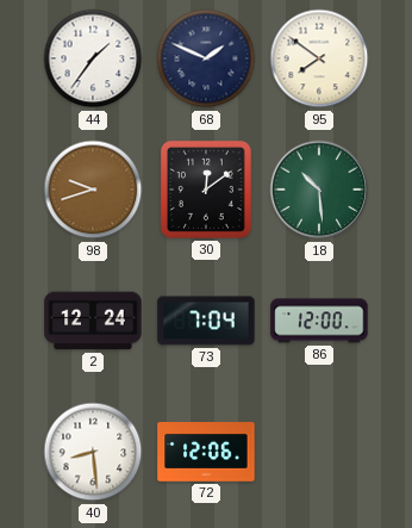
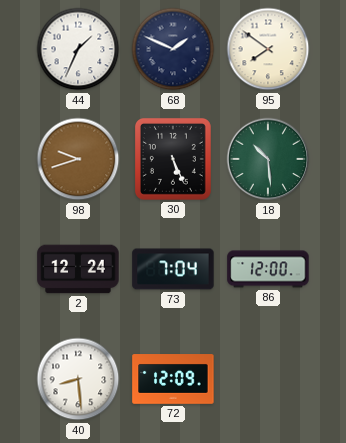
44: 1:36 -> 1:34 (78, 49)
30: 12:09 -> 5:26 (173, 159)
72: 12:06 -> 12:09 (173, 379)
